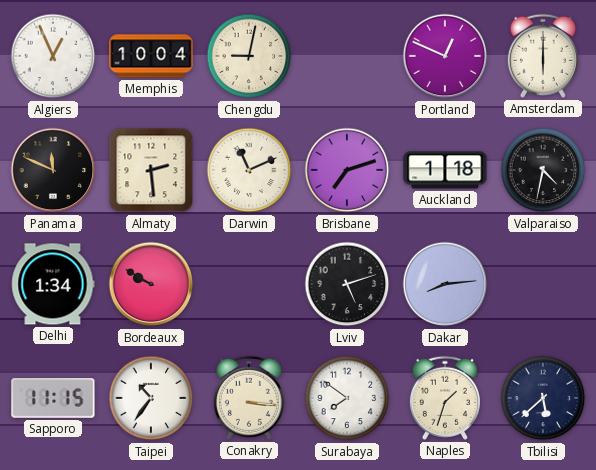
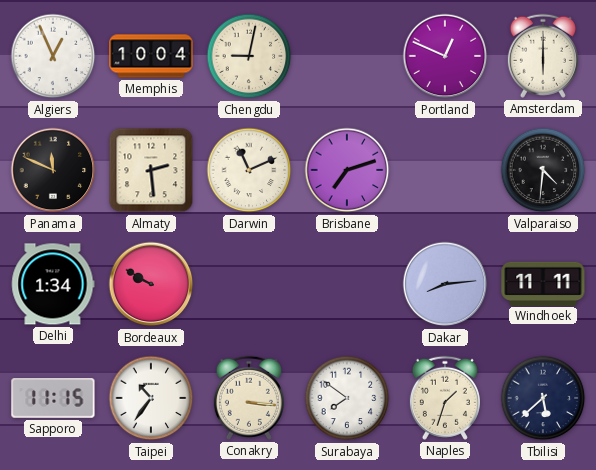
Auckland: 1:18 -> none (445, 170)
Valparaiso: 4:32 -> 4:31 (543, 170)
Lviv: 5:12 -> none (347, 284)
Windhoek: none -> 11:11 (543, 283)
